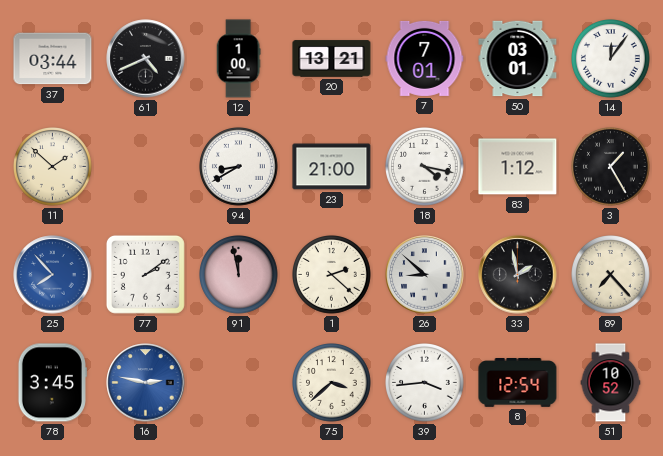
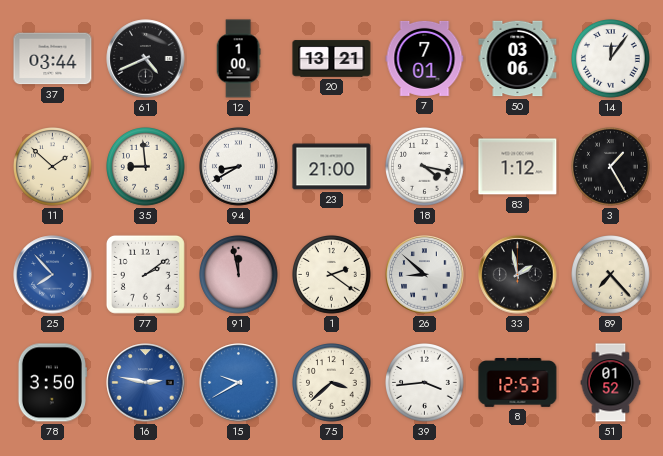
50: 03:01 -> 03:06 (518, 59)
35: none -> 8:59 (146, 167)
1: 2:22 -> 2:21 (332, 275)
78: 3:45 -> 3:50 (52, 383)
15: none -> 9:40 (239, 383)
8: 12:54 -> 12:53 (518, 383)
51: 10:52 -> 01:52 (611, 383)
